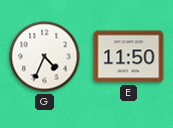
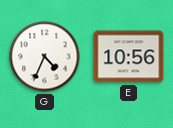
E: 11:50 -> 10:56 (129, 57)
